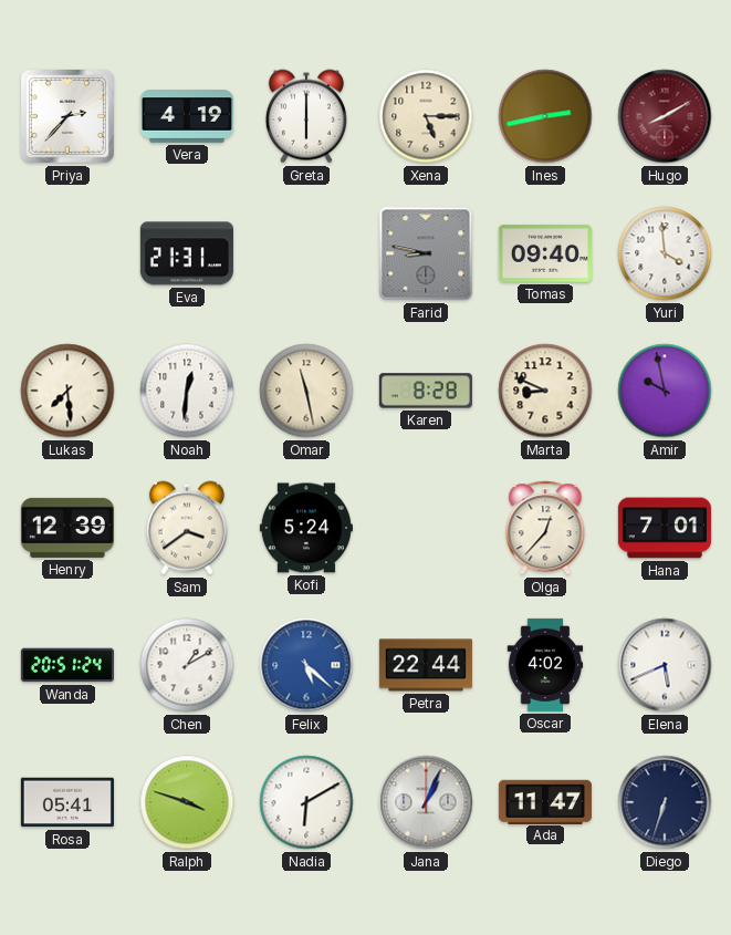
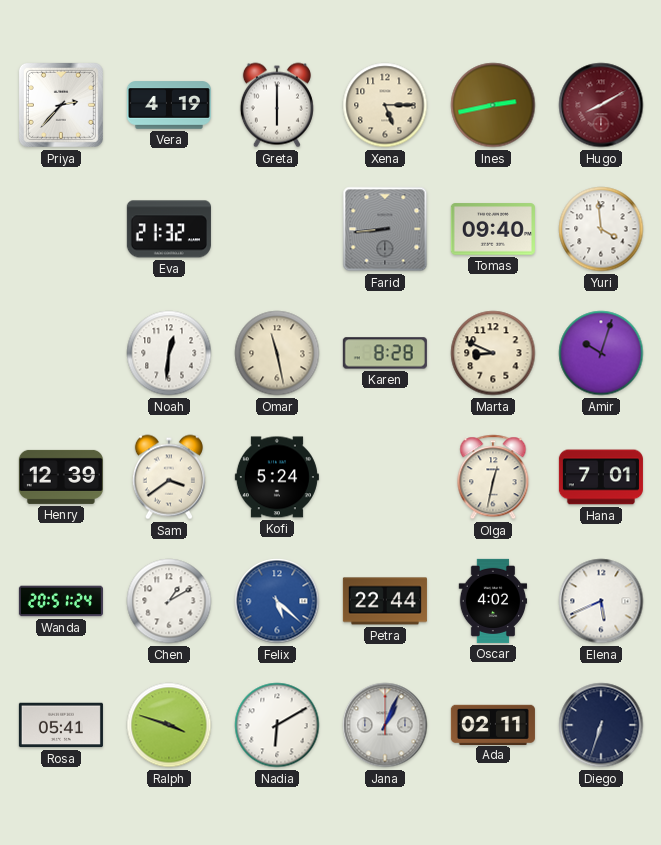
Eva: 21:31 -> 21:32 (169, 229)
Farid: 8:47 -> 8:44 (385, 229)
Lukas: 7:29 -> none (67, 391)
Amir: 9:58 -> 10:03 (601, 353)
Olga: 12:37 -> 12:32 (493, 477)
Ada: 11:47 -> 02:11 (493, 724)
